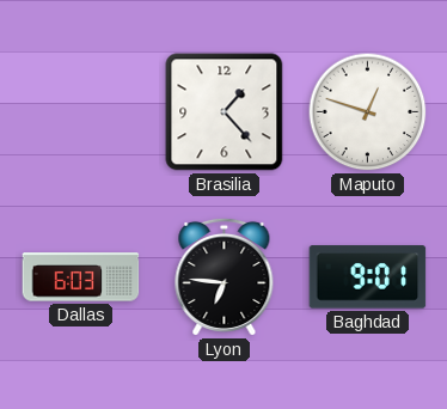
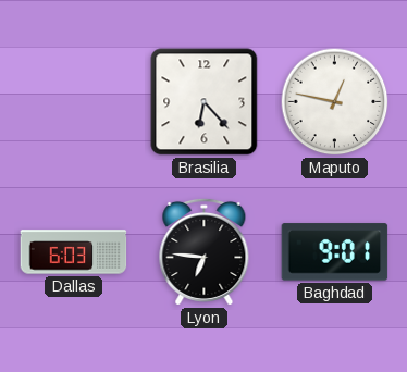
Brasilia: 1:23 -> 6:23 (205, 102)
Maputo: 12:48 -> 12:47 (335, 102)
